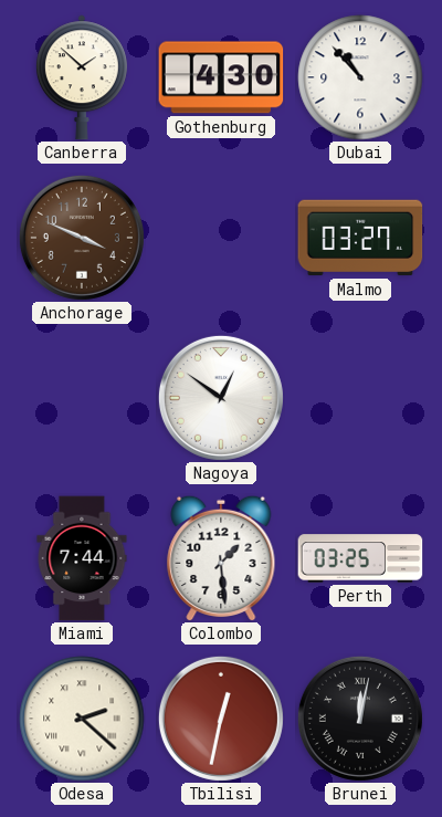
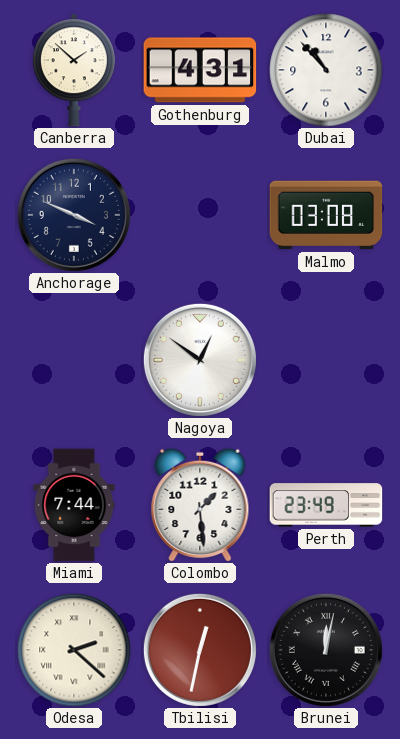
Gothenburg: 4:30 -> 4:31 (200, 70)
Anchorage dial: brown -> navy (74, 215)
Malmo: 03:27 -> 03:08 (326, 215)
Perth: 03:25 -> 23:49 (326, 505)
